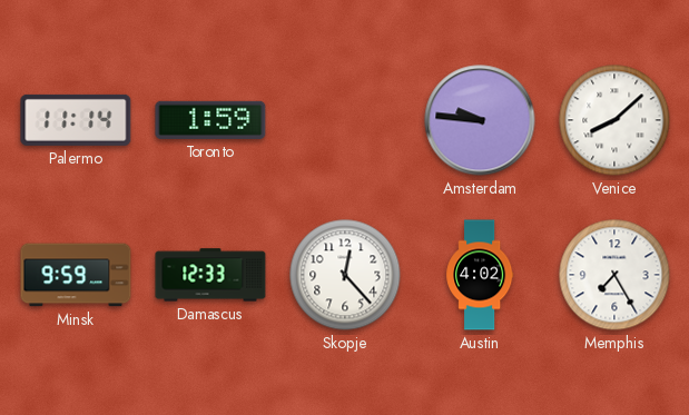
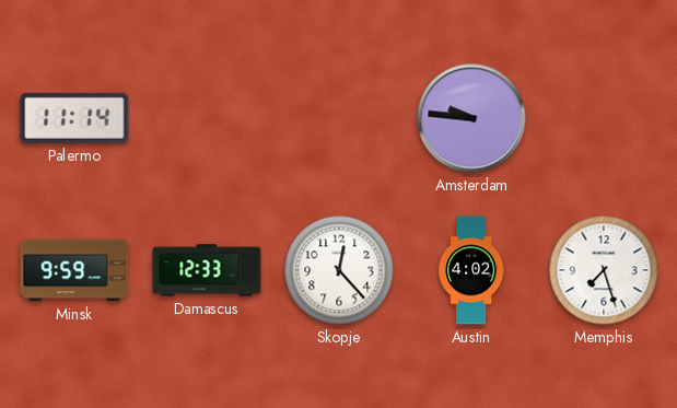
Toronto: 1:59 -> none (210, 120)
Venice: 8:08 -> none (614, 120)
Memphis: 7:25 -> 7:27 (604, 270)
